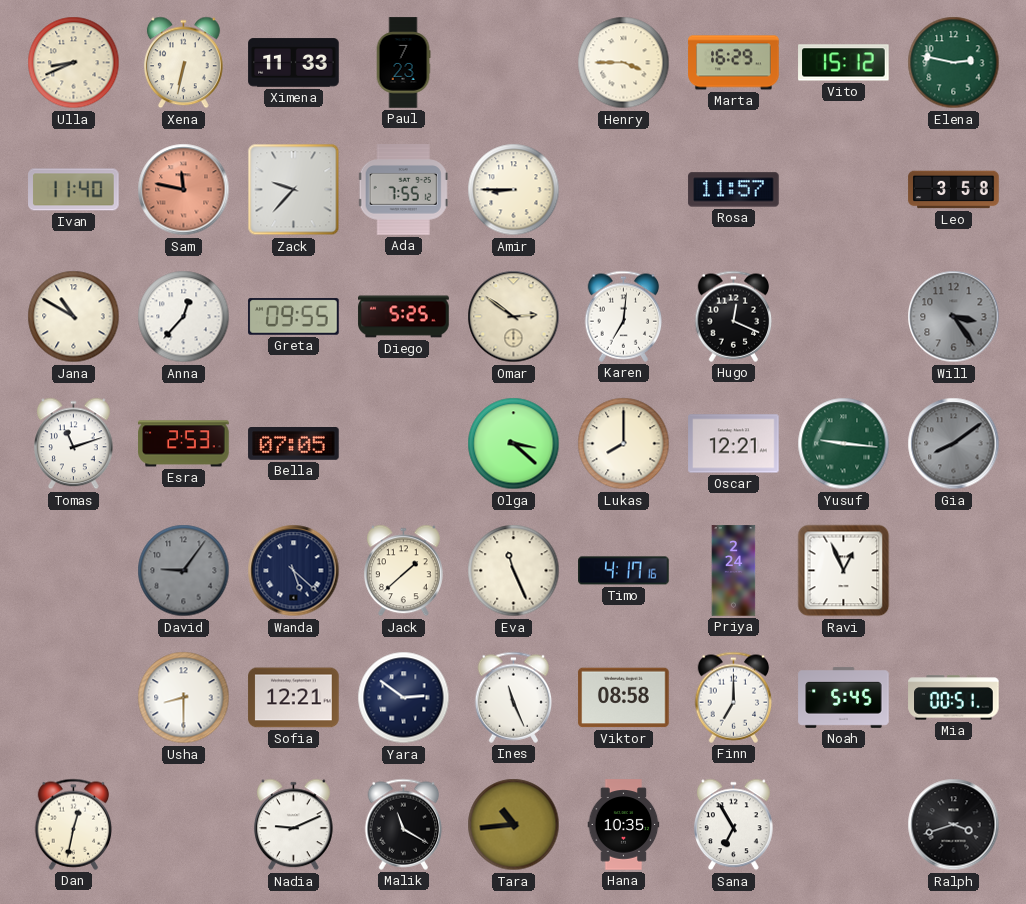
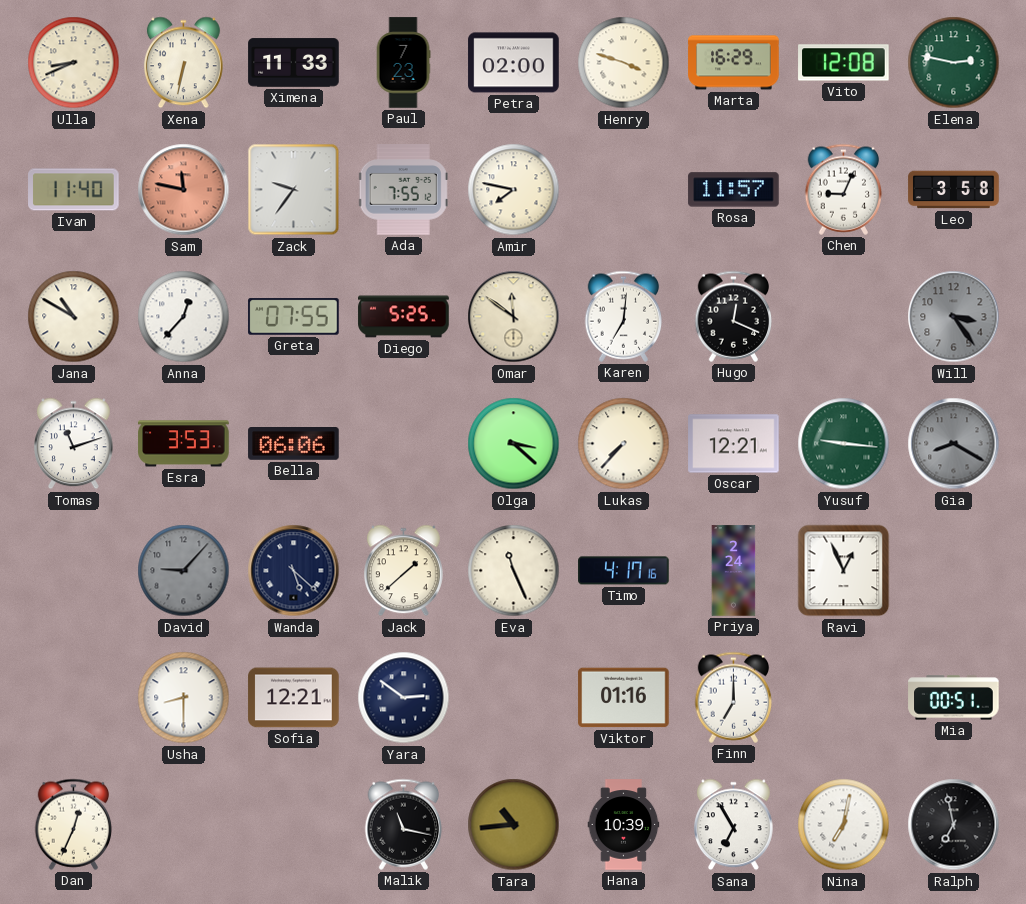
Petra: none -> 02:00 (514, 63)
Henry: 3:45 -> 3:48 (624, 63)
Vito: 15:12 -> 12:08 (844, 63)
Zack: 9:37 -> 9:36 (294, 190)
Amir: 8:45 -> 7:47 (514, 190)
Chen: none -> 9:04 (844, 189)
Greta: 09:55 -> 07:55 (294, 317)
Omar: 2:51 -> 11:51 (514, 317)
Esra: 2:53 -> 3:53 (184, 444)
Bella: 07:05 -> 06:06 (294, 444)
Lukas: 8:00 -> 7:37 (624, 444)
Gia: 8:09 -> 8:20 (954, 444)
David: 9:06 -> 9:07 (184, 571)
Ines: 11:26 -> none (514, 697)
Viktor: 08:58 -> 01:16 (624, 698)
Noah: 5:45 -> none (844, 698)
Dan: 12:32 -> 12:34 (74, 824)
Nadia: 9:11 -> none (293, 825)
Malik: 11:20 -> 11:17 (404, 824)
Hana: 10:35 -> 10:39 (624, 825)
Nina: none -> 7:02 (844, 825)
Ralph: 3:42 -> 6:58 (954, 825)
